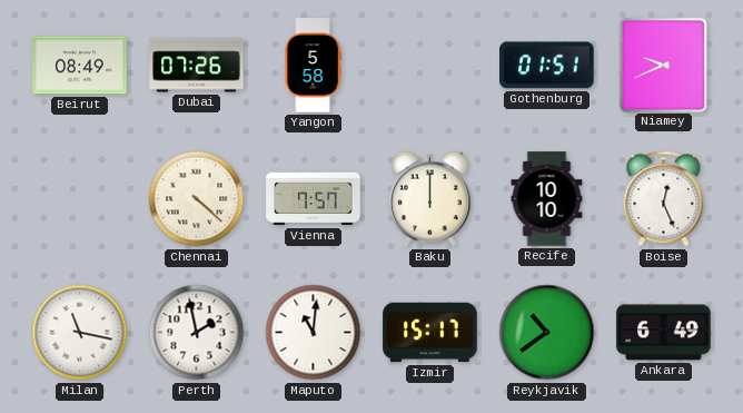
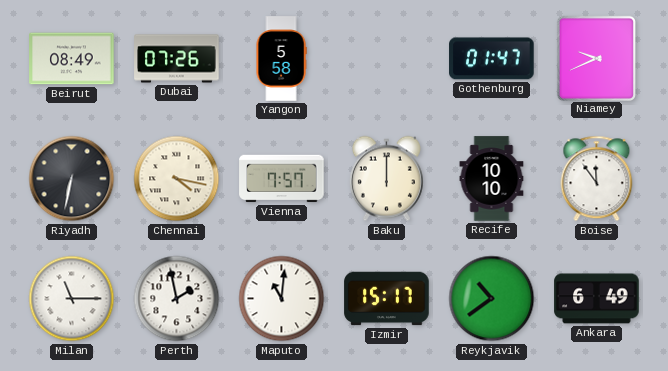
Gothenburg: 01:51 -> 01:47 (492, 59)
Riyadh: none -> 6:32 (72, 179)
Chennai: 4:22 -> 4:17 (177, 179)
Boise: 12:26 -> 11:54 (597, 179)
Milan: 11:17 -> 11:15 (72, 299)
